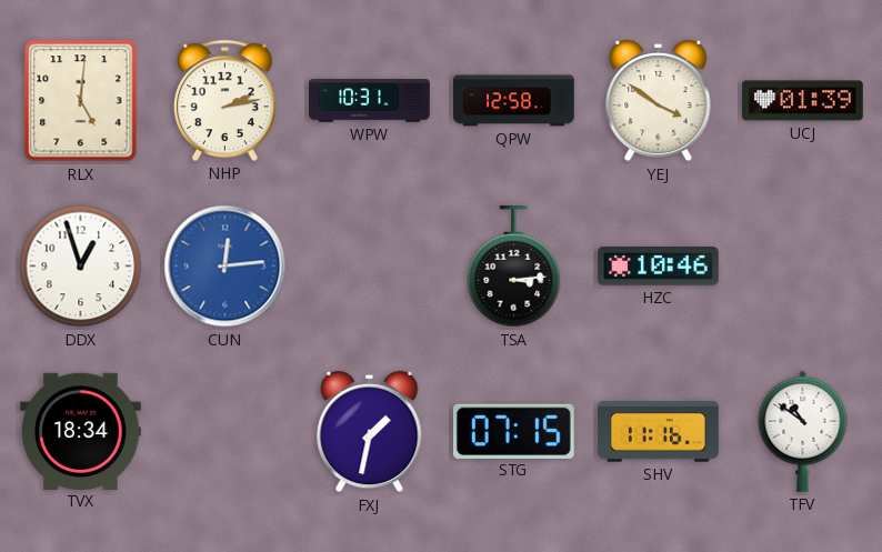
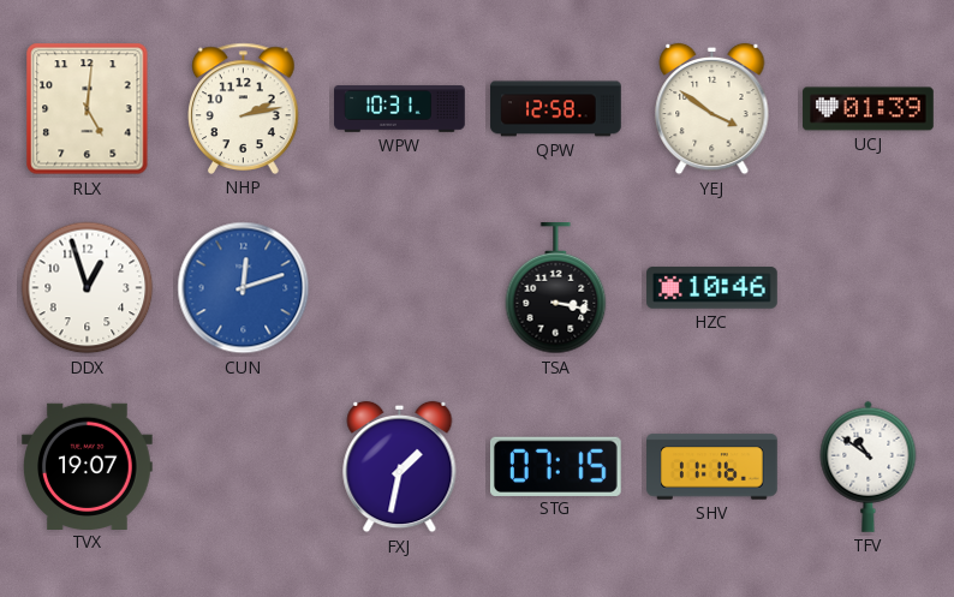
CUN: 12:14 -> 12:12 (244, 288)
TSA: 3:14 -> 3:17 (556, 289)
TVX: 18:34 -> 19:07 (88, 466)
